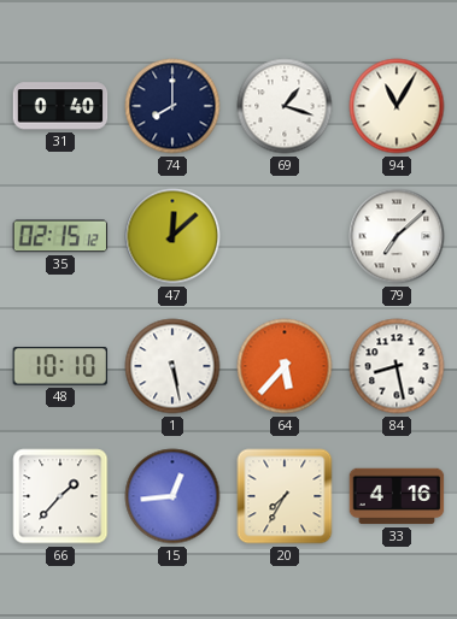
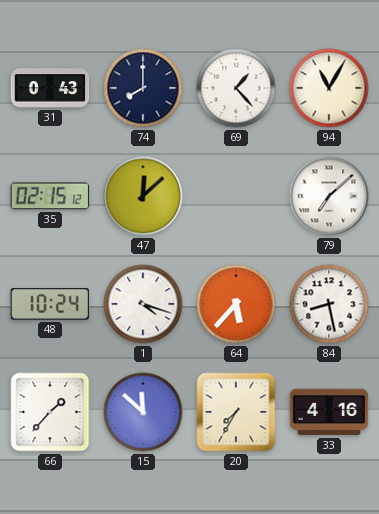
31: 0:40 -> 0:43 (50, 88)
69: 1:18 -> 1:23 (236, 88)
48: 10:10 -> 10:24 (50, 304)
1: 5:28 -> 4:18 (143, 304)
15: 12:44 -> 11:52 (143, 412)
